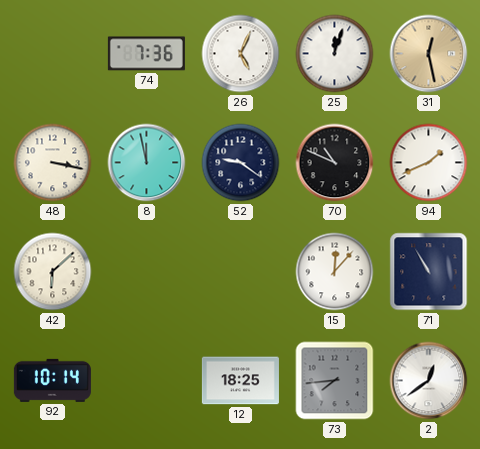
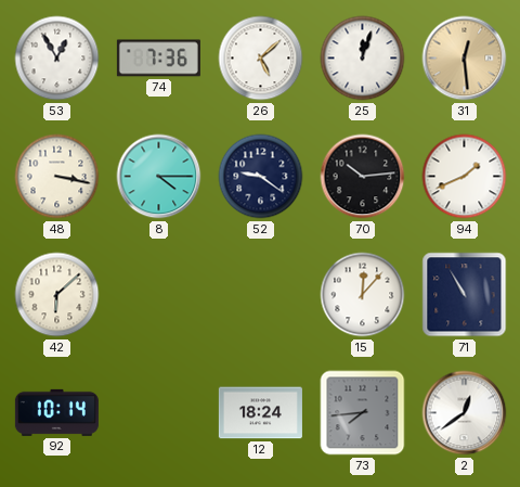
53: none -> 12:55 (57, 59)
26: 5:04 -> 5:08 (261, 59)
31: 12:28 -> 12:29 (465, 59)
8: 11:58 -> 4:15 (159, 177)
70: 10:49 -> 10:14 (363, 177)
12: 18:25 -> 18:24 (260, 413)
